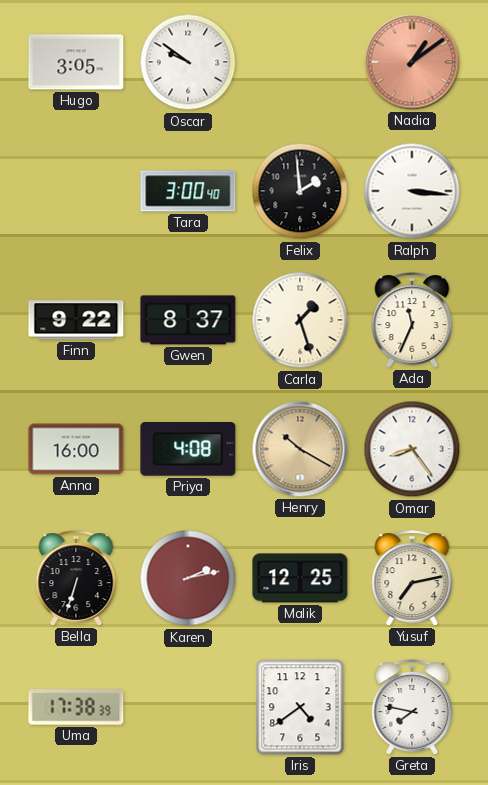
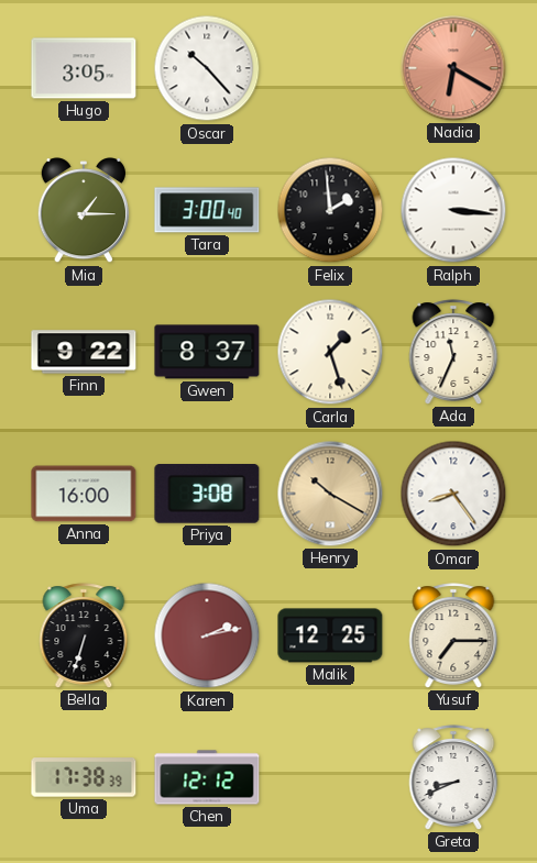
Oscar: 9:51 -> 10:23 (207, 68)
Nadia: 1:09 -> 6:20 (453, 68)
Mia: none -> 1:15 (84, 211)
Priya: 4:08 -> 3:08 (207, 495)
Yusuf: 7:13 -> 7:15 (453, 635)
Chen: none -> 12:12 (207, 777)
Iris: 4:39 -> none (300, 707)
Greta: 7:47 -> 8:41 (453, 777)
